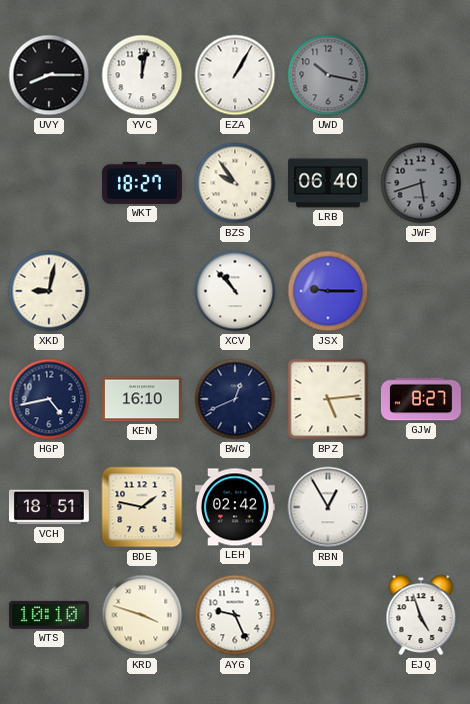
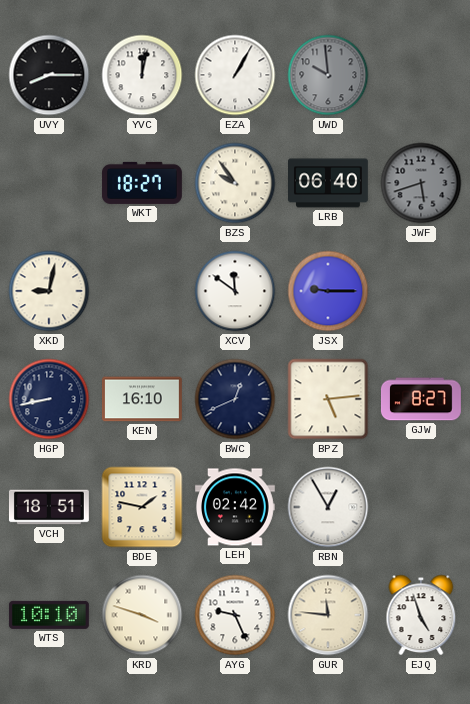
UWD: 10:17 -> 9:59 (328, 75)
XCV: 10:53 -> 11:51 (235, 291)
HGP: 4:43 -> 8:43 (49, 399)
GUR: none -> 11:46 (328, 615)
